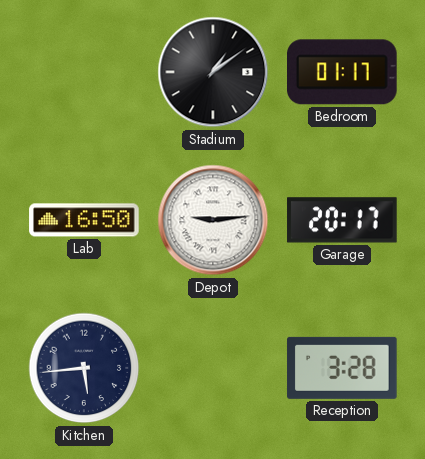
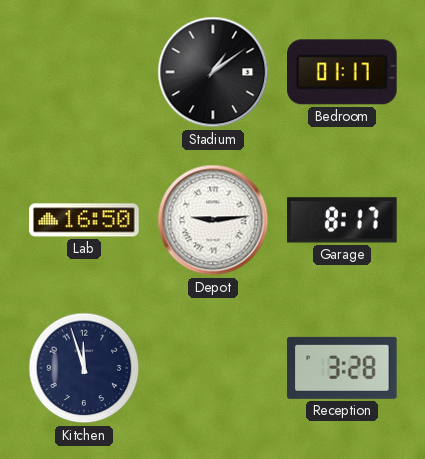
Garage: 20:17 -> 8:17 (342, 220)
Kitchen: 5:44 -> 11:57 (84, 368)
